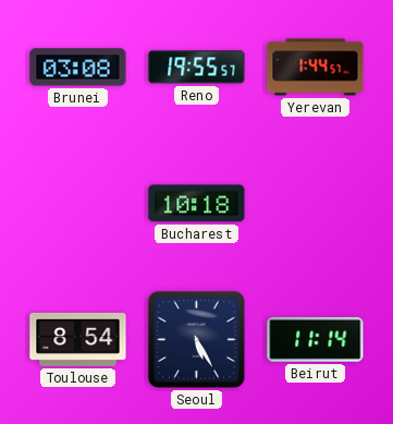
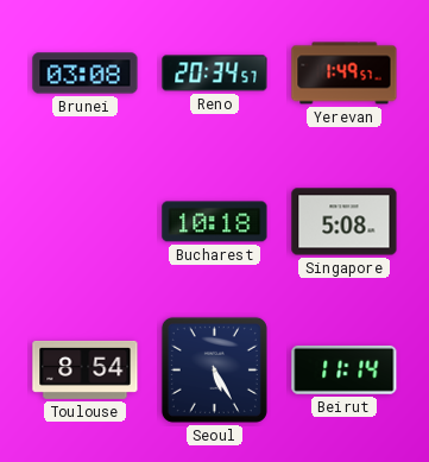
Reno: 19:55 -> 20:34 (215, 74)
Yerevan: 1:44 -> 1:49 (345, 74)
Singapore: none -> 5:08 (345, 222)
